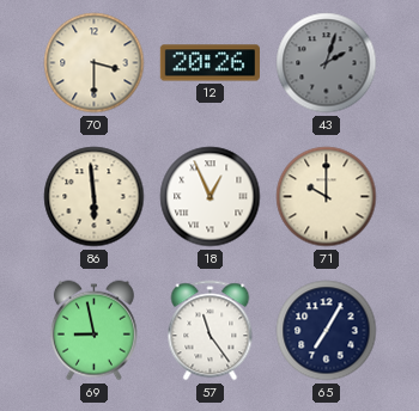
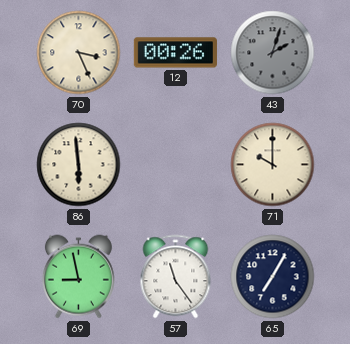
70: 3:30 -> 3:26 (79, 53)
12: 20:26 -> 00:26 (175, 53)
18: 12:56 -> none (211, 197)
